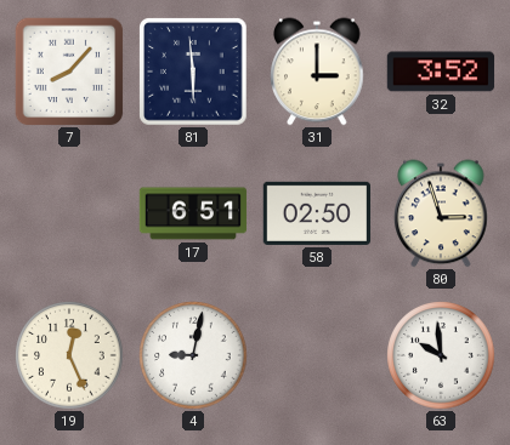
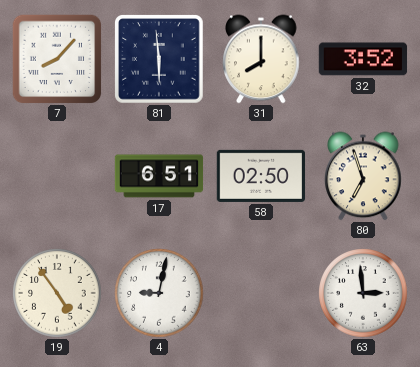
31: 3:00 -> 8:00 (261, 59)
80: 2:57 -> 6:57 (363, 176)
19: 12:26 -> 4:54 (57, 293)
63: 9:59 -> 2:59 (363, 293)
